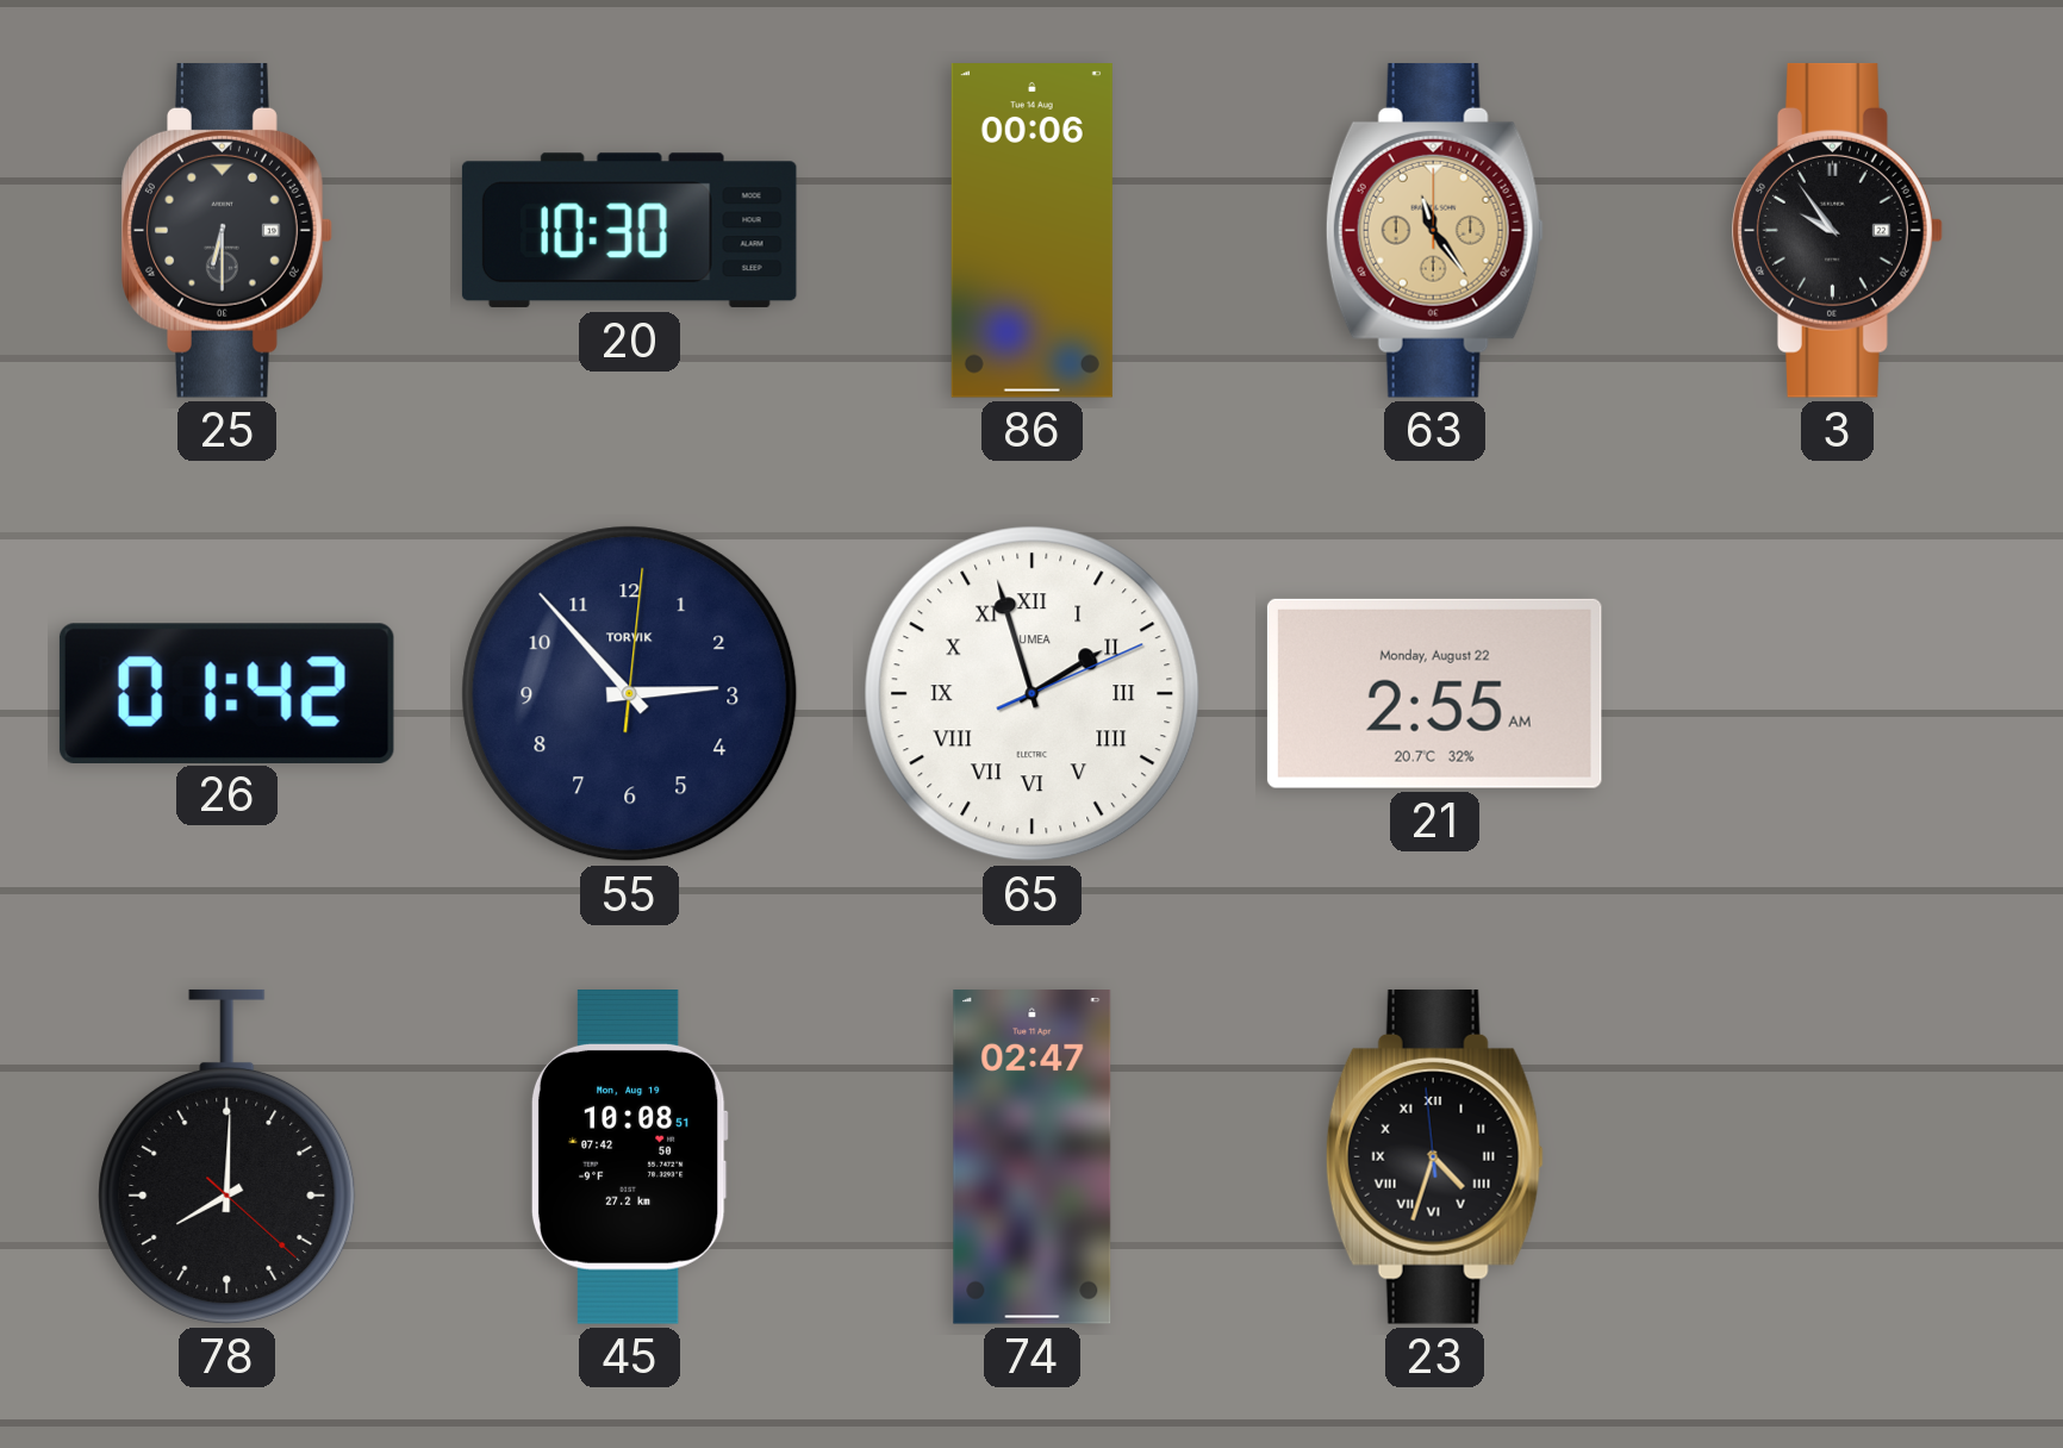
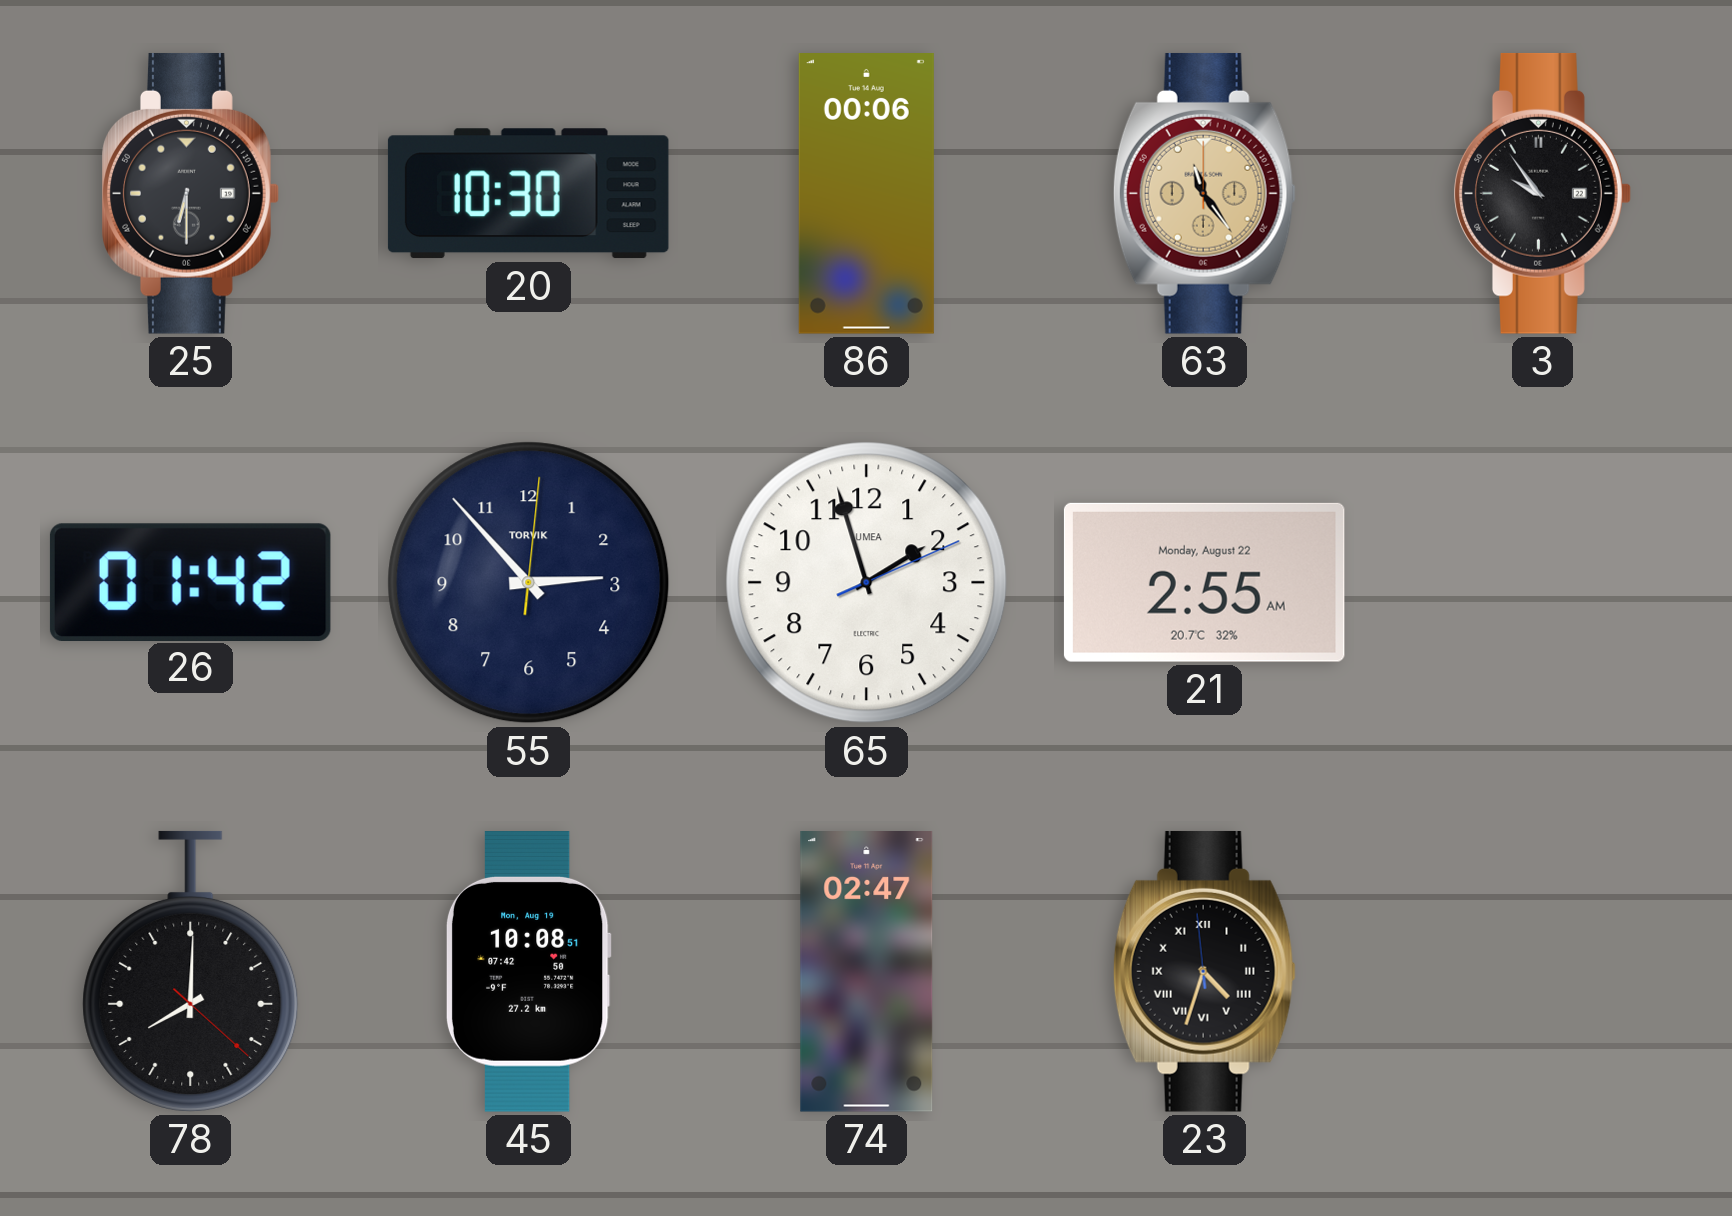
65 numerals: Roman -> Arabic (867, 583)
